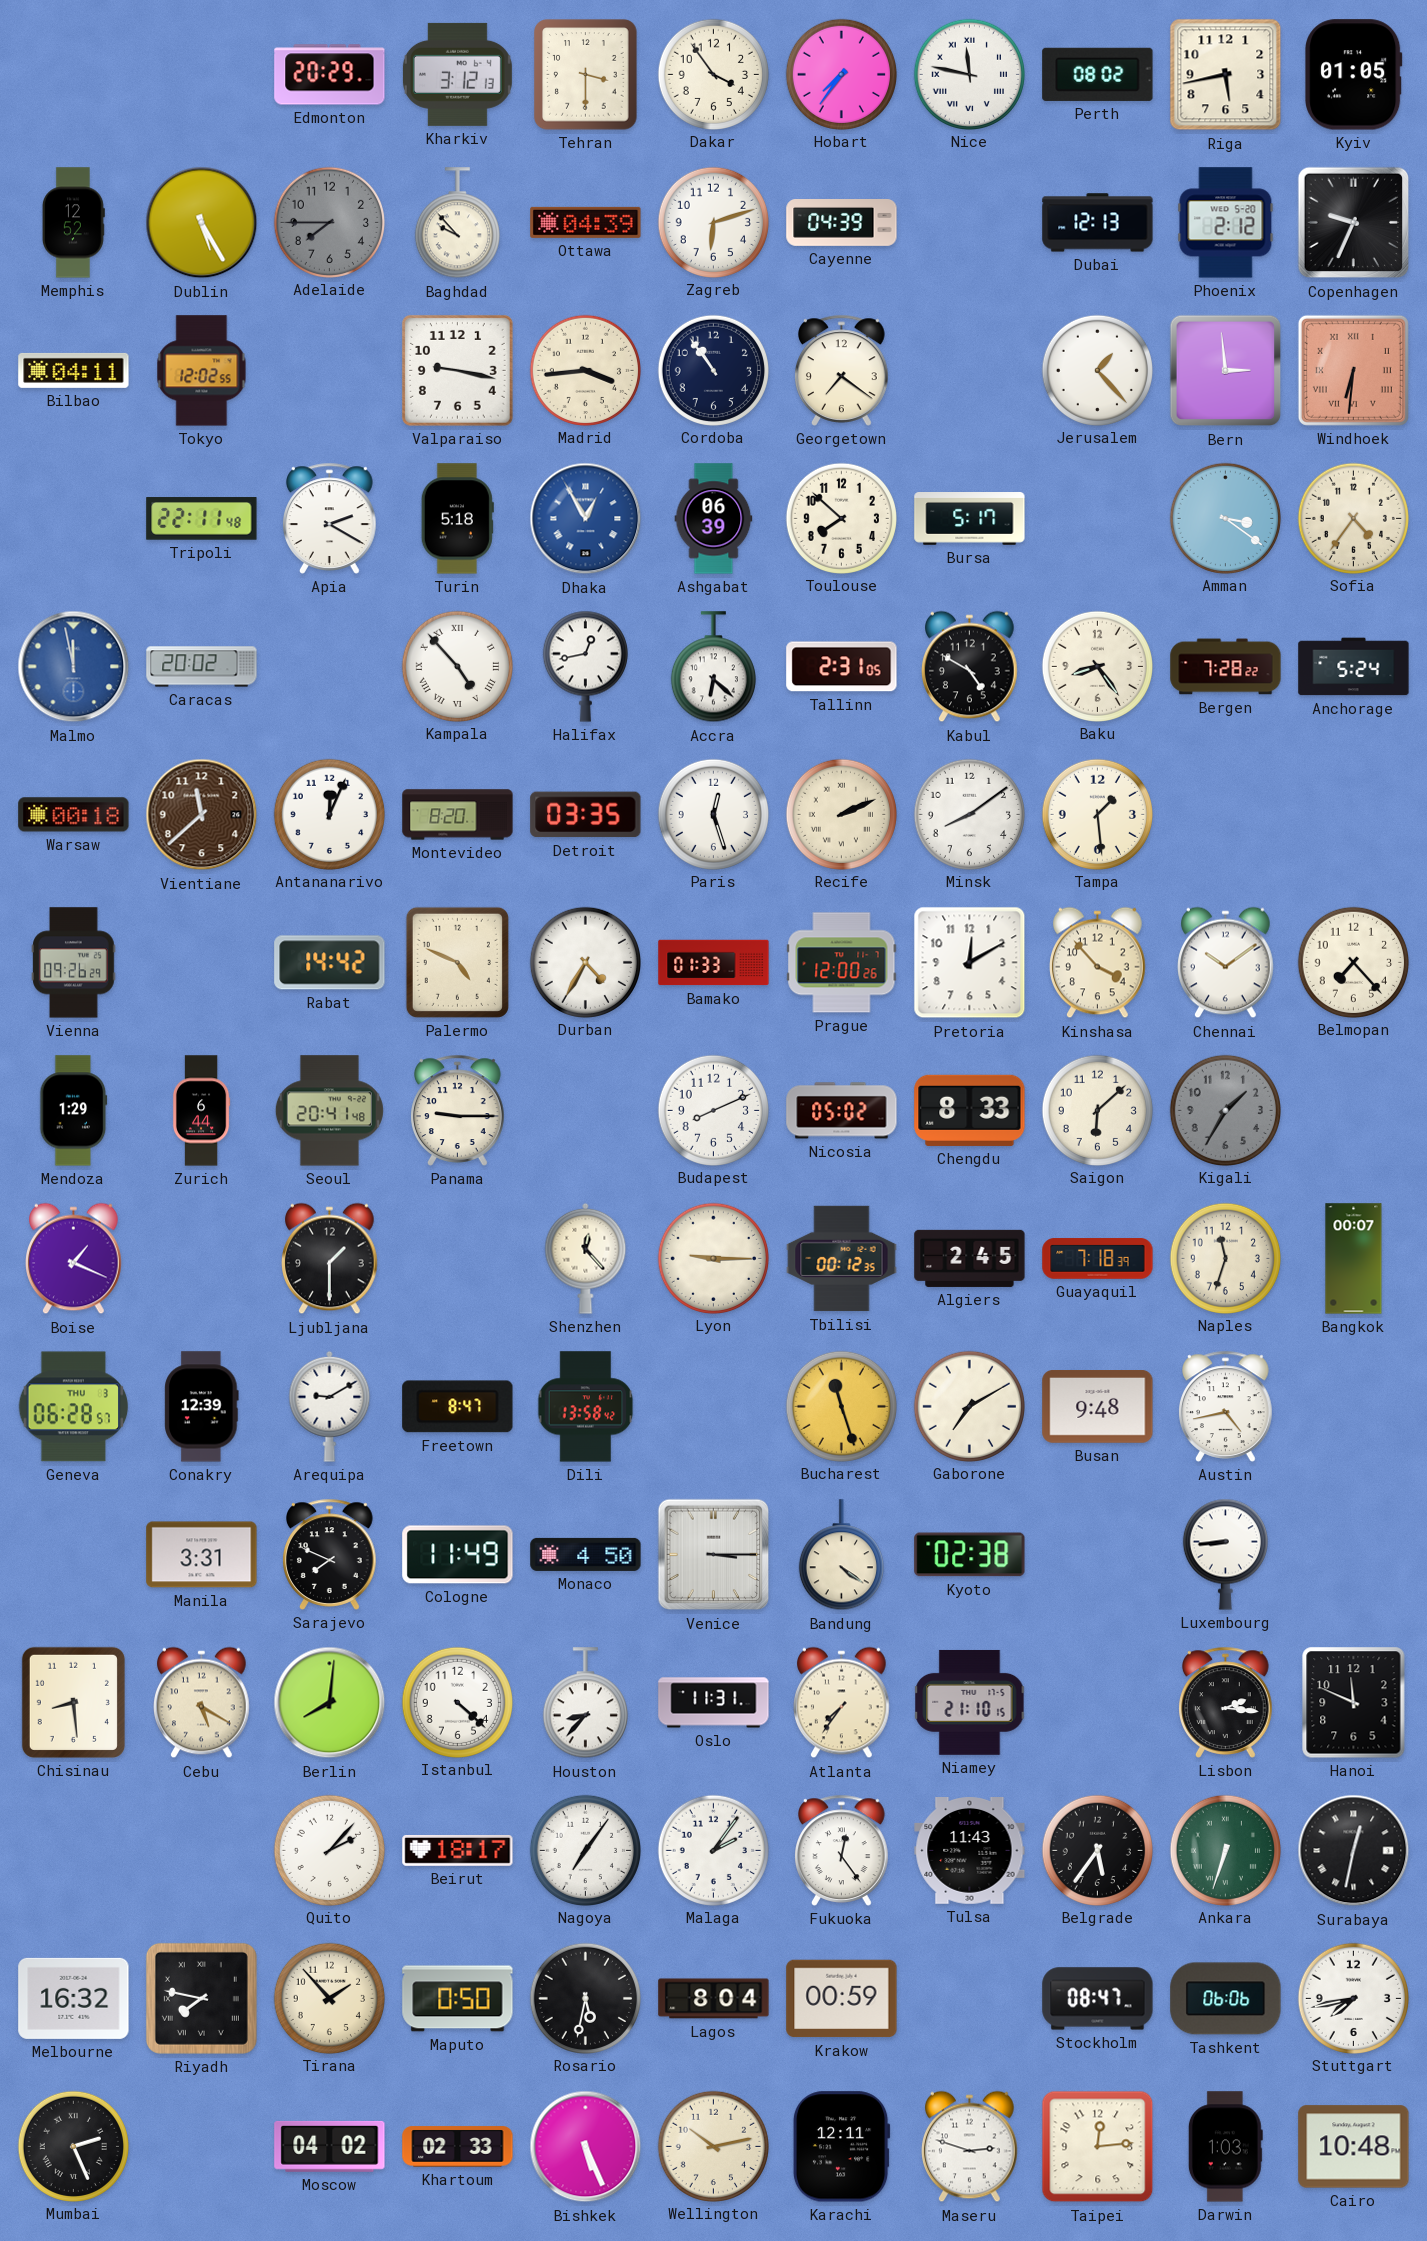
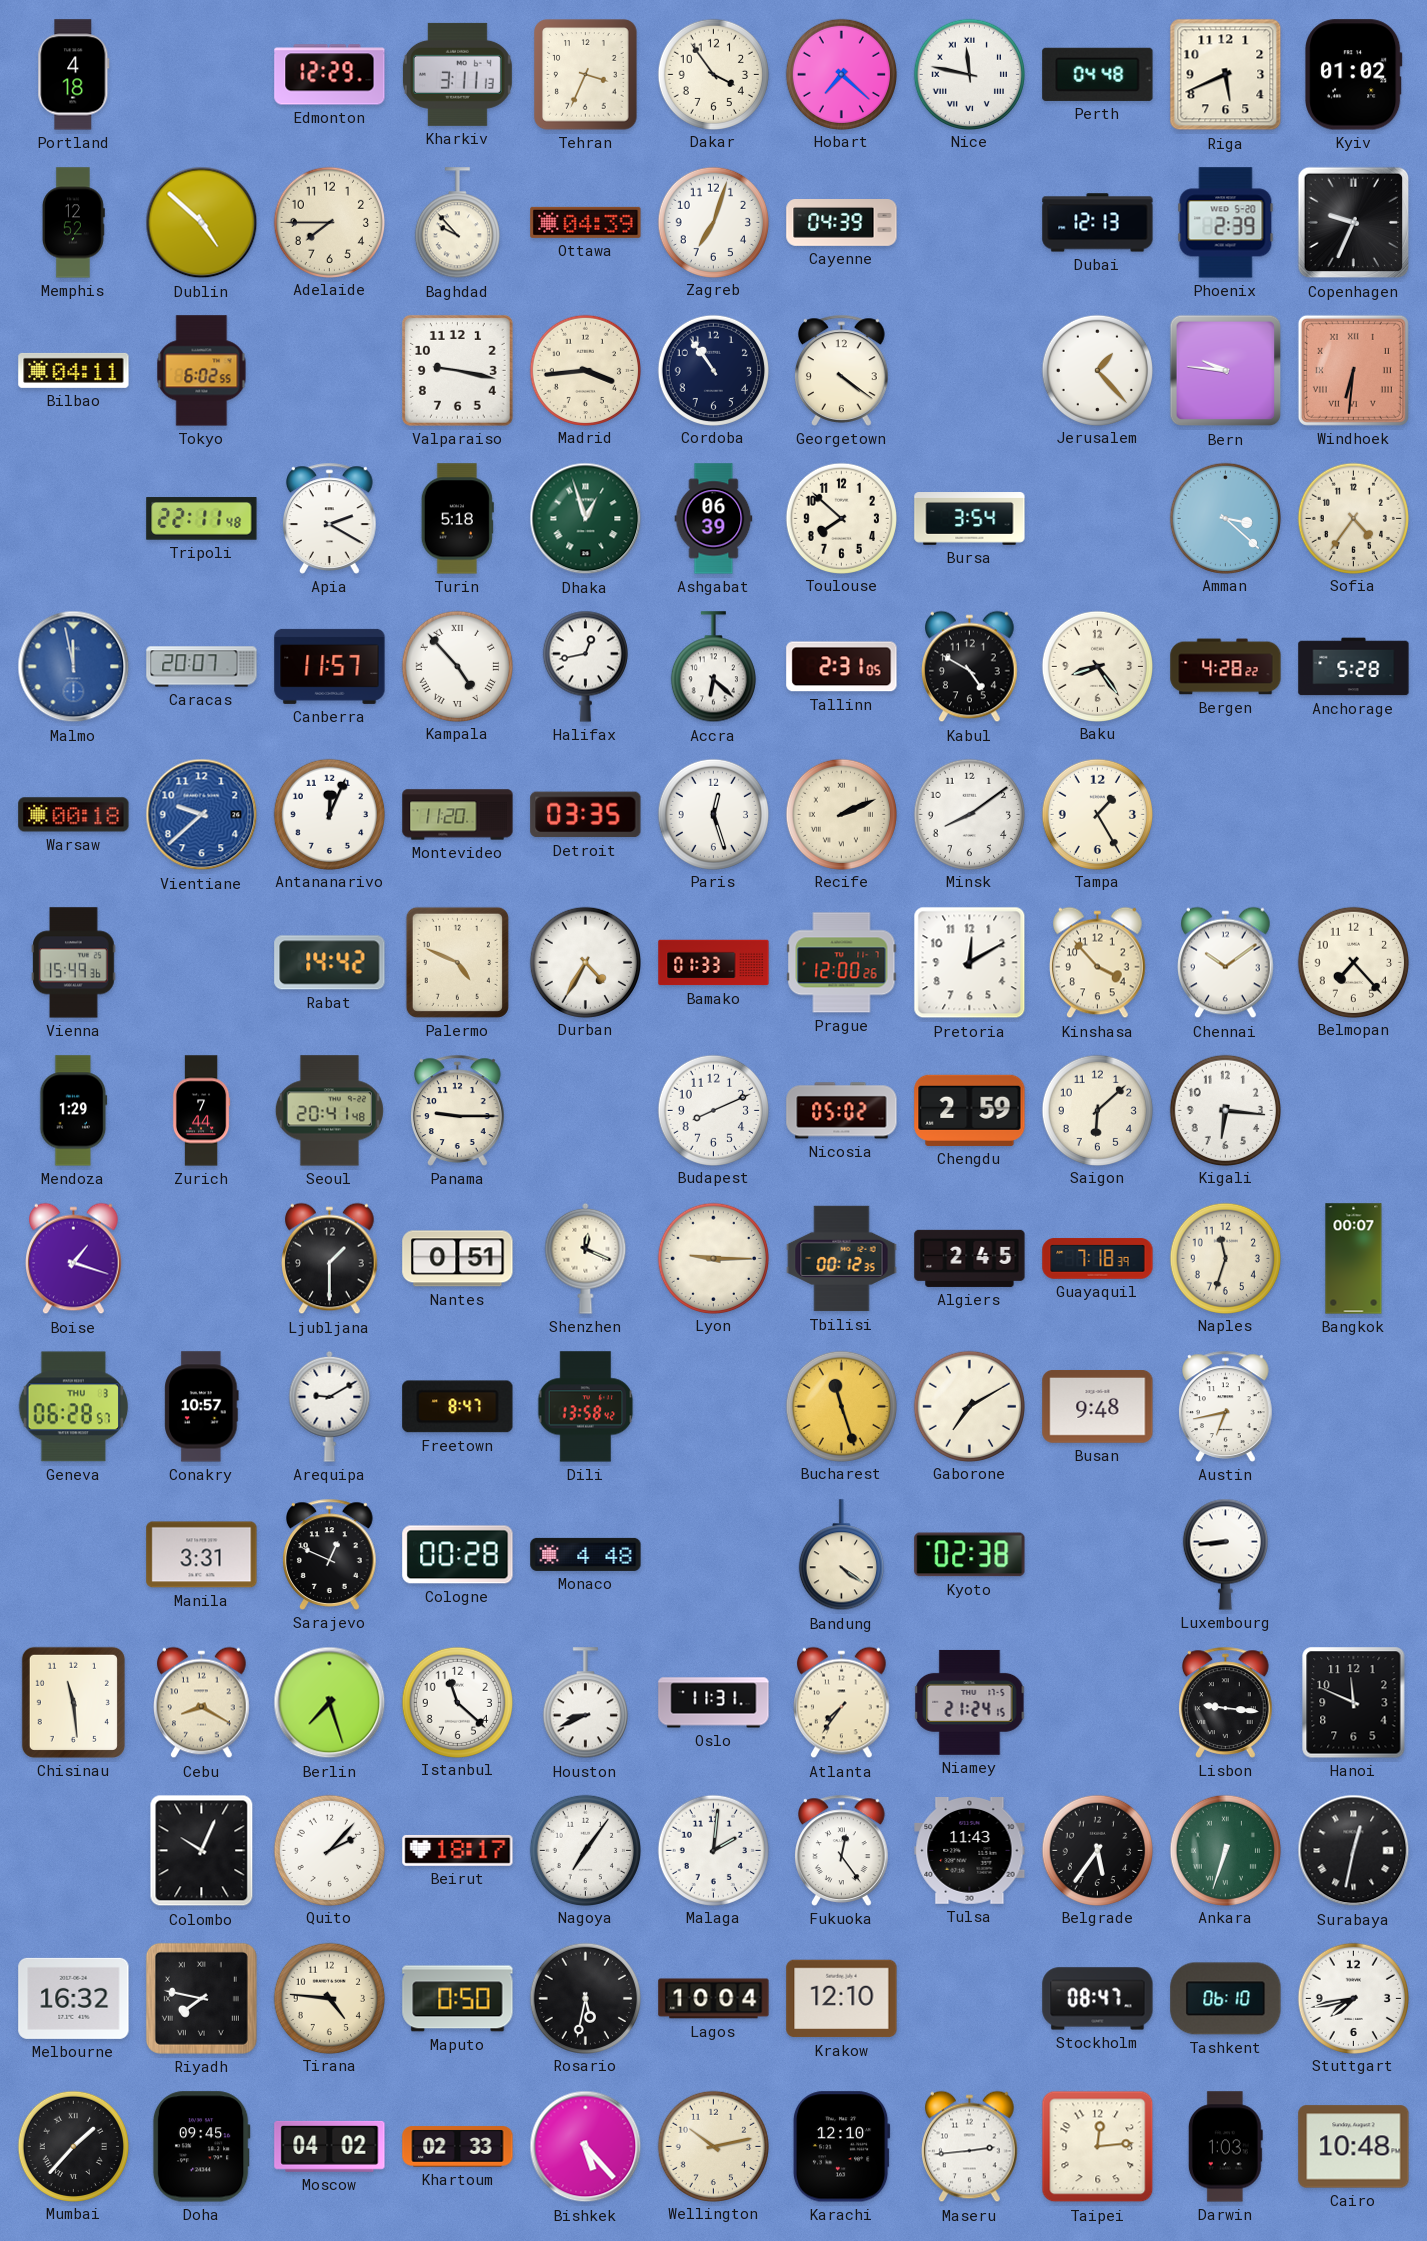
Portland: none -> 4:18 (74, 75)
Edmonton: 20:29 -> 12:29 (330, 75)
Kharkiv: 3:12 -> 3:11 (457, 74)
Tehran: 3:30 -> 3:34 (586, 75)
Hobart: 7:36 -> 7:22 (841, 74)
Perth: 08:02 -> 04:48 (1098, 74)
Riga: 5:43 -> 5:41 (1226, 75)
Kyiv: 01:05 -> 01:02 (1354, 75)
Dublin: 5:25 -> 4:52 (202, 223)
Adelaide dial: grey -> cream (329, 222)
Zagreb: 6:12 -> 7:03 (713, 222)
Phoenix: 2:12 -> 2:39 (1226, 223)
Tokyo: 12:02 -> 6:02 (202, 371)
Georgetown: 7:21 -> 4:21 (842, 370)
Bern: 2:59 -> 9:46 (1226, 371)
Dhaka: 12:55 -> 12:57 (586, 519)
Dhaka dial: blue -> green (586, 519)
Bursa: 5:17 -> 3:54 (970, 519)
Amman: 3:21 -> 3:22 (1225, 518)
Caracas: 20:02 -> 20:07 (202, 667)
Canberra: none -> 11:57 (330, 666)
Bergen: 7:28 -> 4:28 (1226, 667)
Anchorage: 5:24 -> 5:28 (1354, 667)
Vientiane: 11:38 -> 9:38 (202, 815)
Vientiane dial: brown -> blue (202, 815)
Montevideo: 8:20 -> 11:20 (458, 815)
Tampa: 1:29 -> 1:25 (1097, 814)
Vienna: 09:26 -> 15:49 (74, 963)
Zurich: 6:44 -> 7:44 (201, 1111)
Chengdu: 8:33 -> 2:59 (970, 1110)
Kigali: 1:35 -> 6:16 (1225, 1110)
Kigali dial: grey -> white (1225, 1110)
Boise: 1:19 -> 1:18 (74, 1259)
Nantes: none -> 0:51 (458, 1259)
Shenzhen: 12:23 -> 12:19 (586, 1258)
Conakry: 12:39 -> 10:57 (202, 1407)
Austin: 4:43 -> 6:43 (1226, 1406)
Sarajevo: 7:49 -> 12:49 (330, 1554)
Cologne: 11:49 -> 00:28 (458, 1555)
Monaco: 4:50 -> 4:48 (586, 1554)
Venice: 3:15 -> none (714, 1555)
Chisinau: 8:29 -> 11:29 (73, 1702)
Cebu: 5:20 -> 8:20 (202, 1703)
Berlin: 8:01 -> 7:27 (330, 1703)
Istanbul: 4:22 -> 11:22 (457, 1702)
Houston: 8:37 -> 8:41 (585, 1703)
Niamey: 21:10 -> 21:24 (970, 1702)
Lisbon: 2:16 -> 9:16 (1226, 1702)
Colombo: none -> 10:04 (202, 1851)
Malaga: 2:06 -> 2:01 (713, 1850)
Tirana: 1:53 -> 4:46 (329, 1998)
Lagos: 8:04 -> 10:04 (714, 1999)
Krakow: 00:59 -> 12:10 (842, 1999)
Tashkent: 06:06 -> 06:10 (1226, 1999)
Mumbai: 2:26 -> 1:37 (73, 2146)
Doha: none -> 09:45 (201, 2147)
Bishkek: 5:26 -> 5:23 (586, 2147)
Karachi: 12:11 -> 12:10 (841, 2147)
Maseru: 2:48 -> 2:44 (970, 2147)
